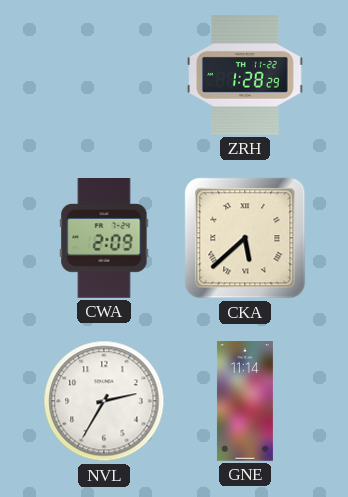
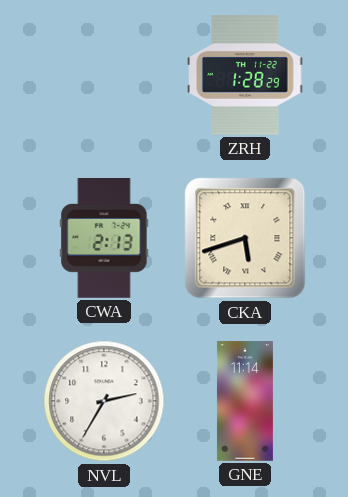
CWA: 2:09 -> 2:13 (104, 239)
CKA: 5:38 -> 5:42 (245, 238)
